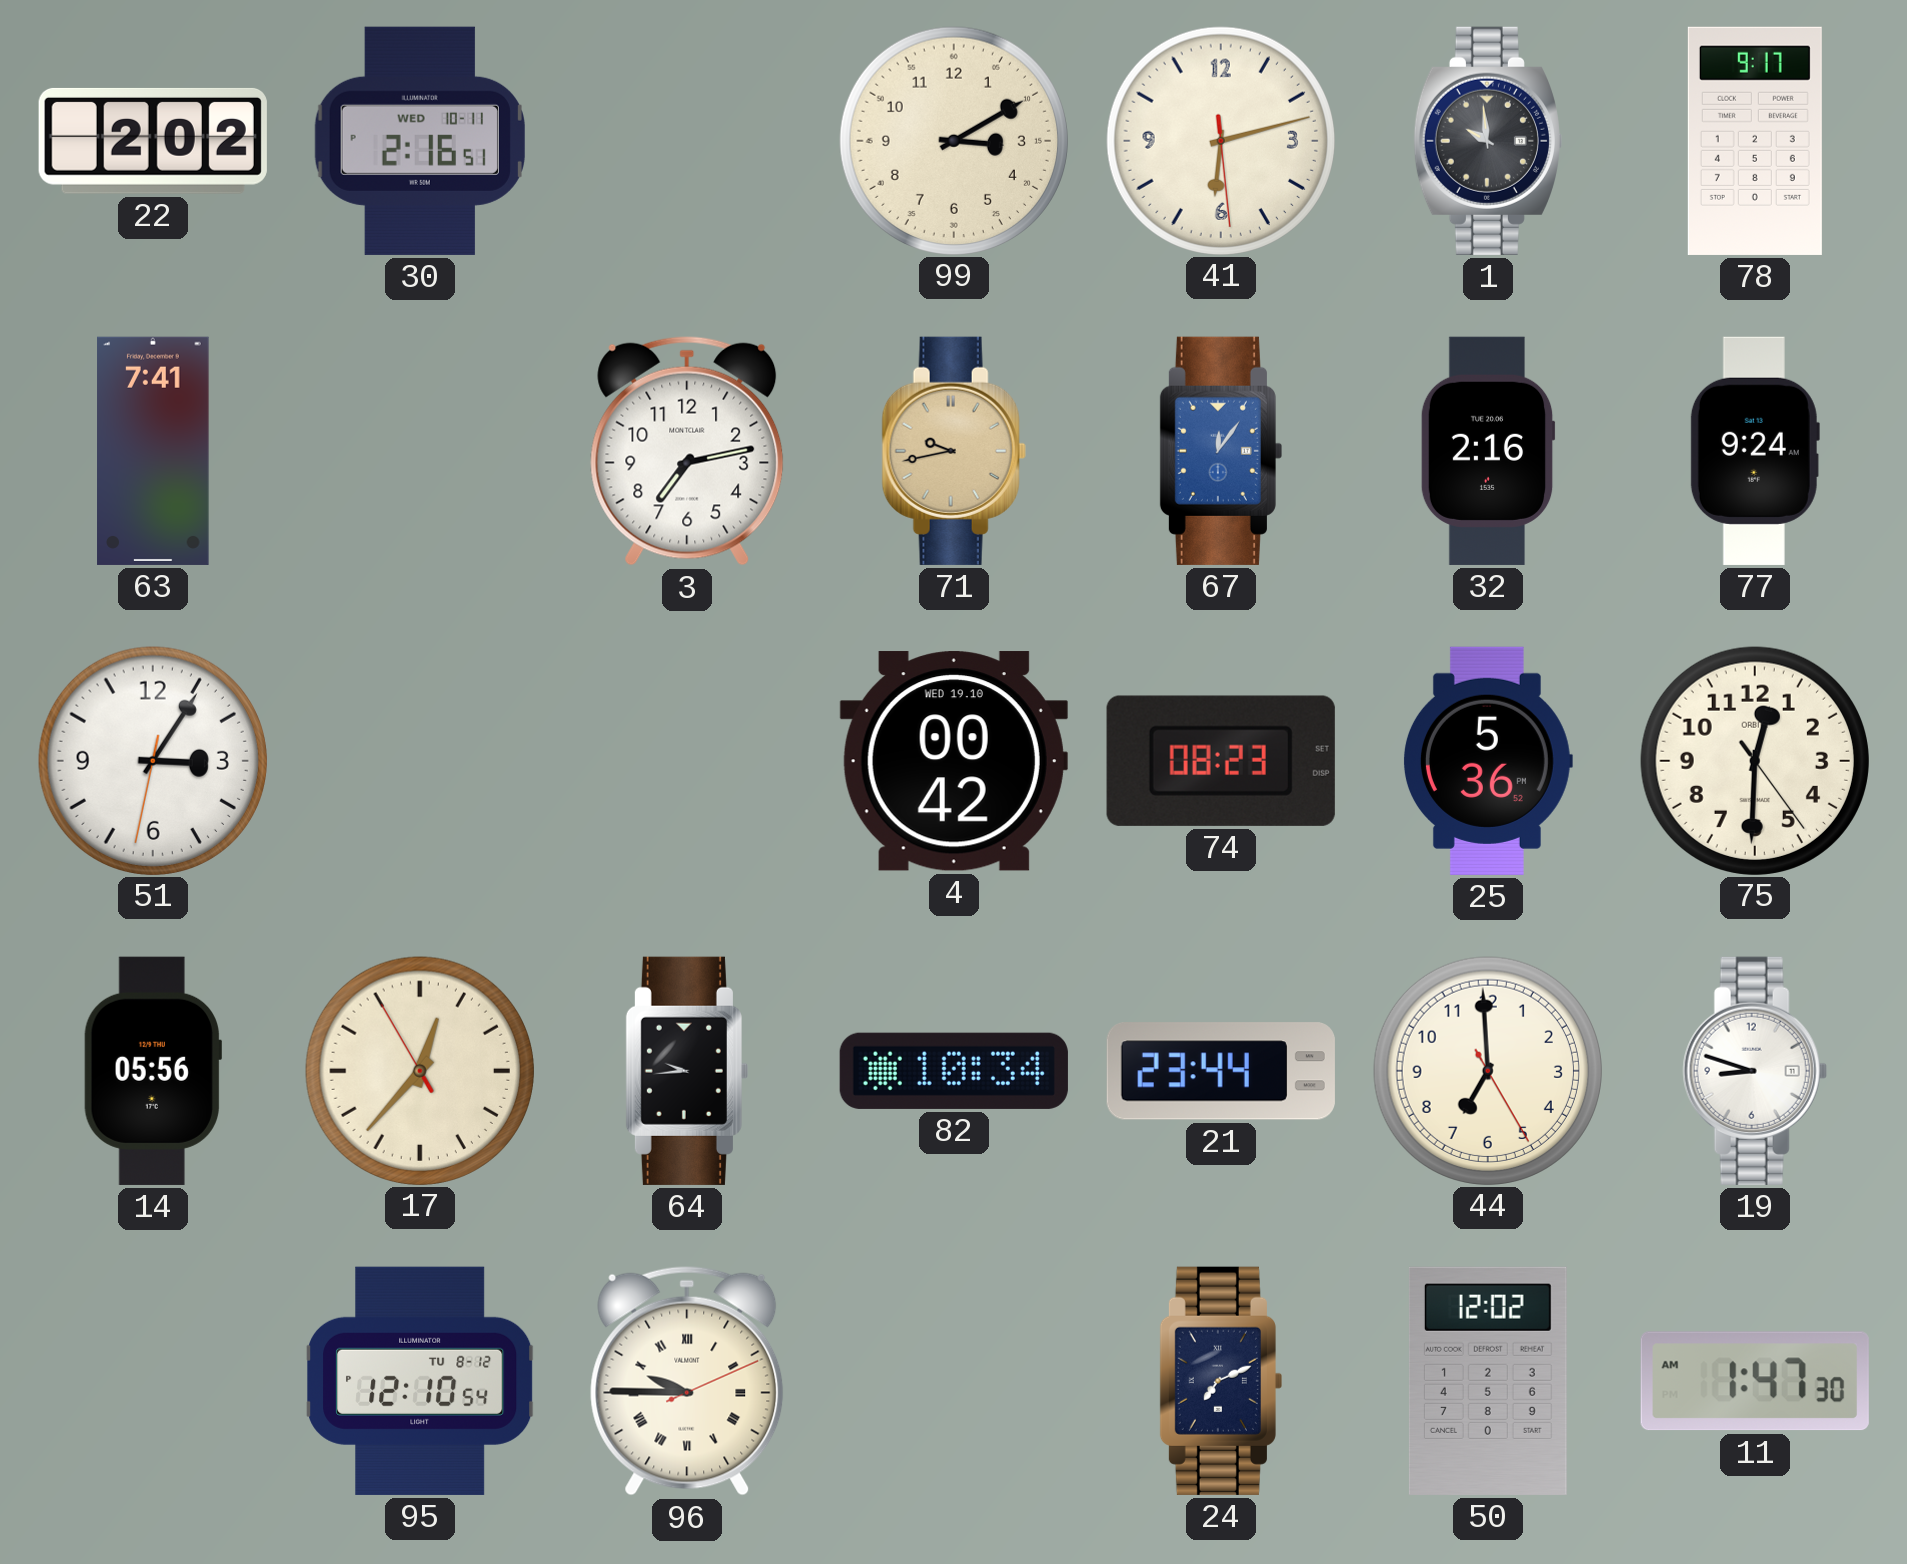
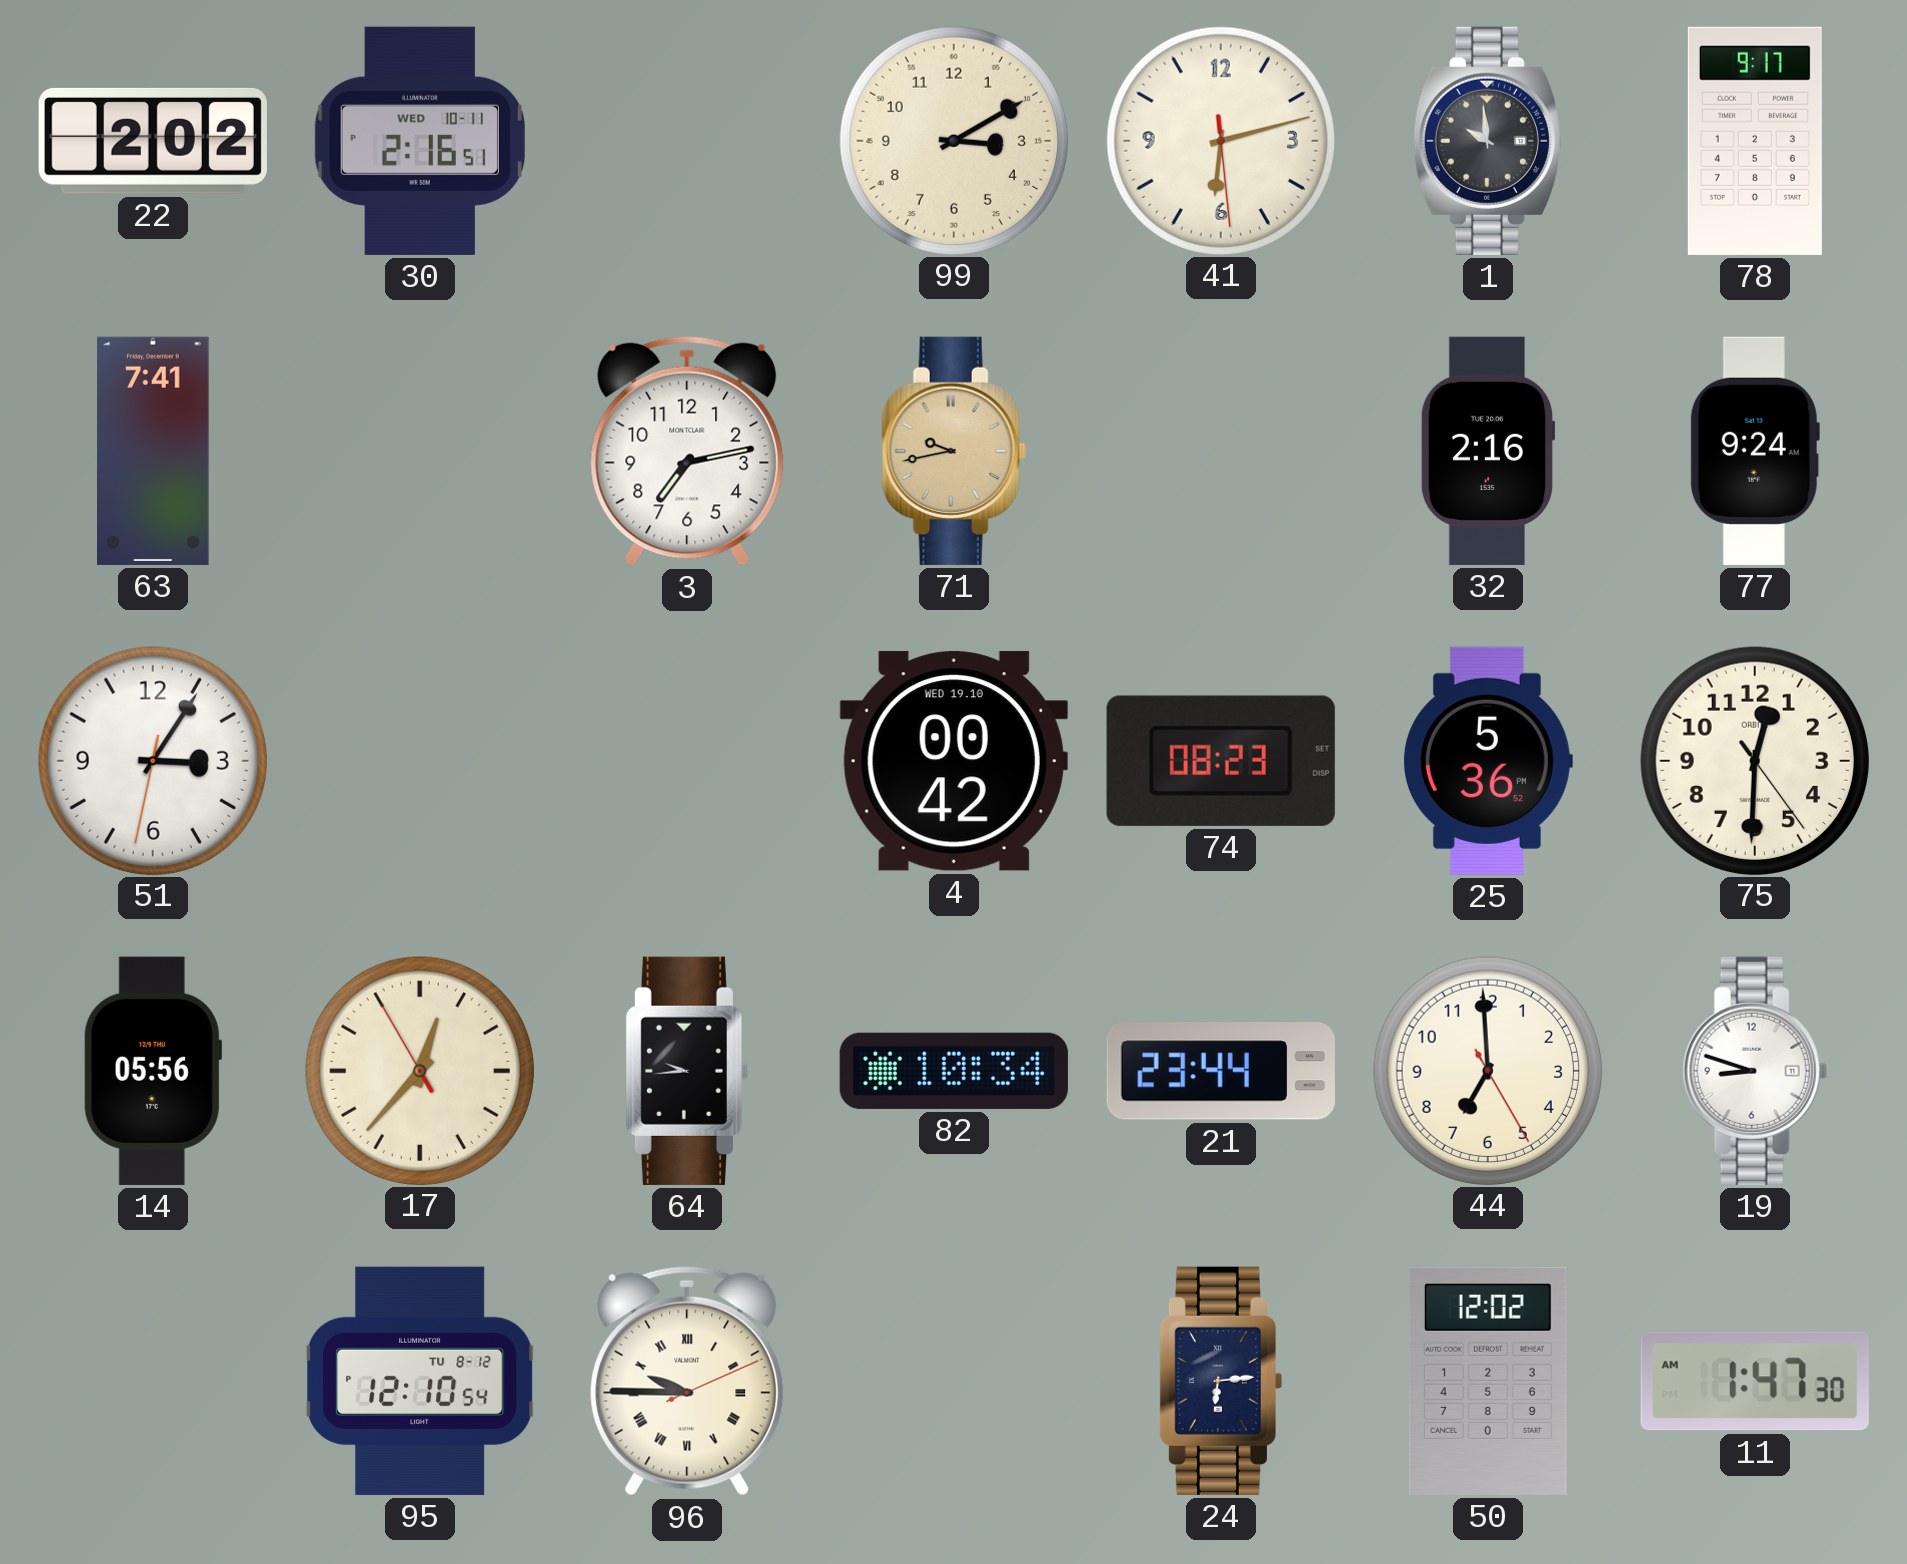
67: 12:06 -> none (1221, 451)
24: 7:11 -> 6:14 (1221, 1381)
